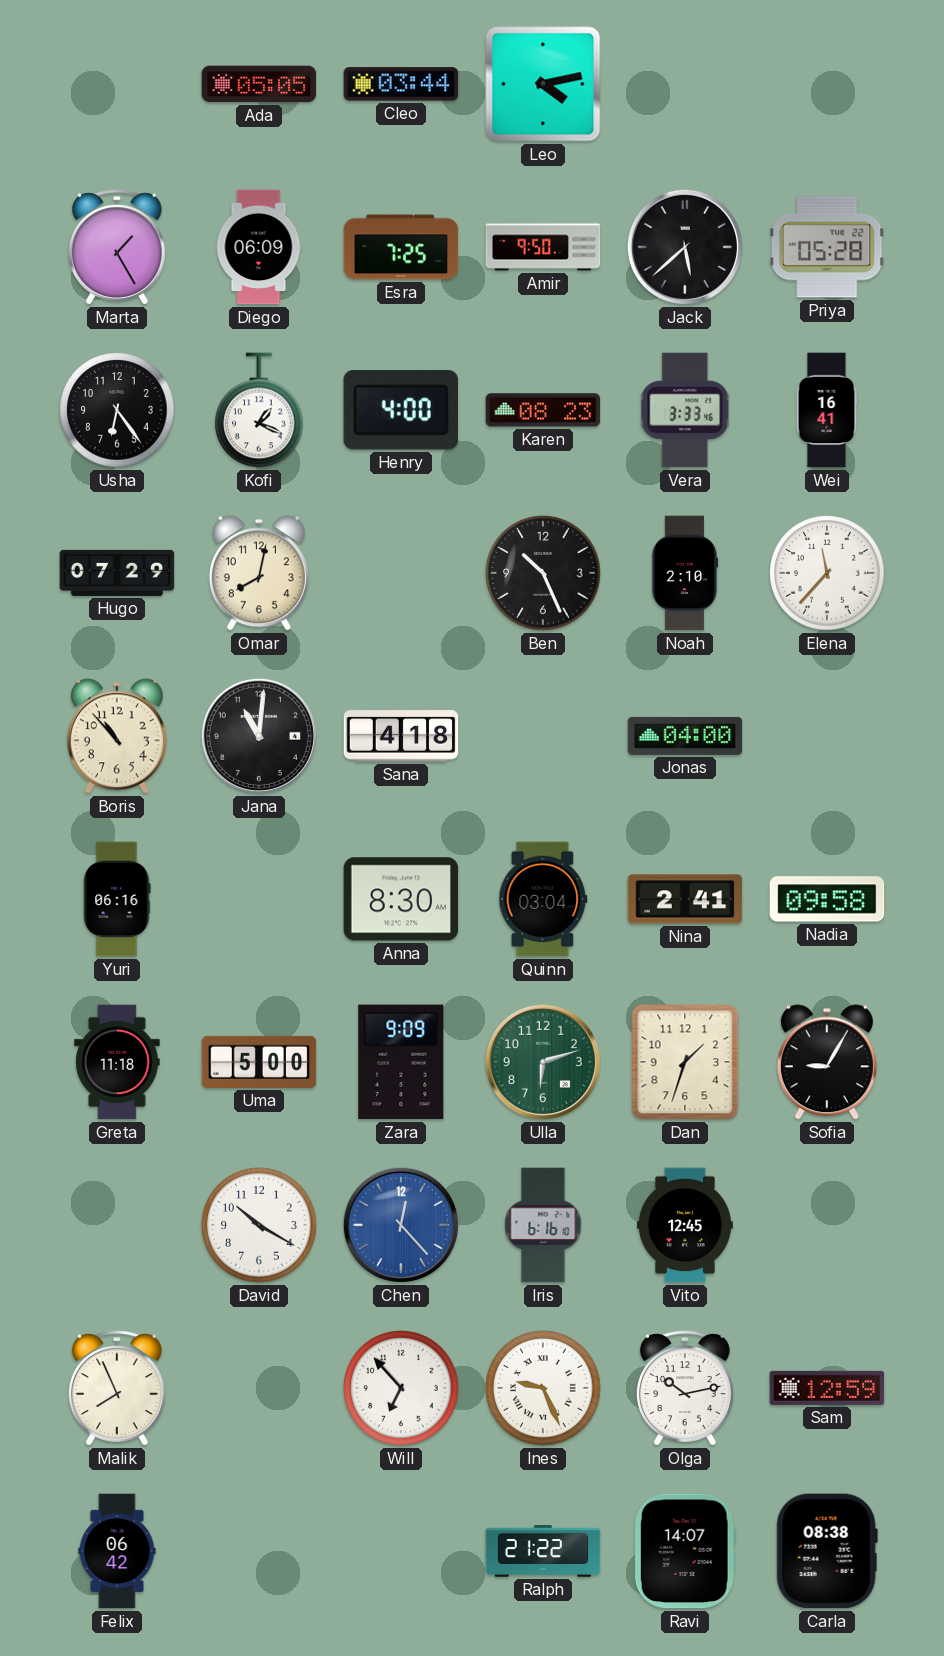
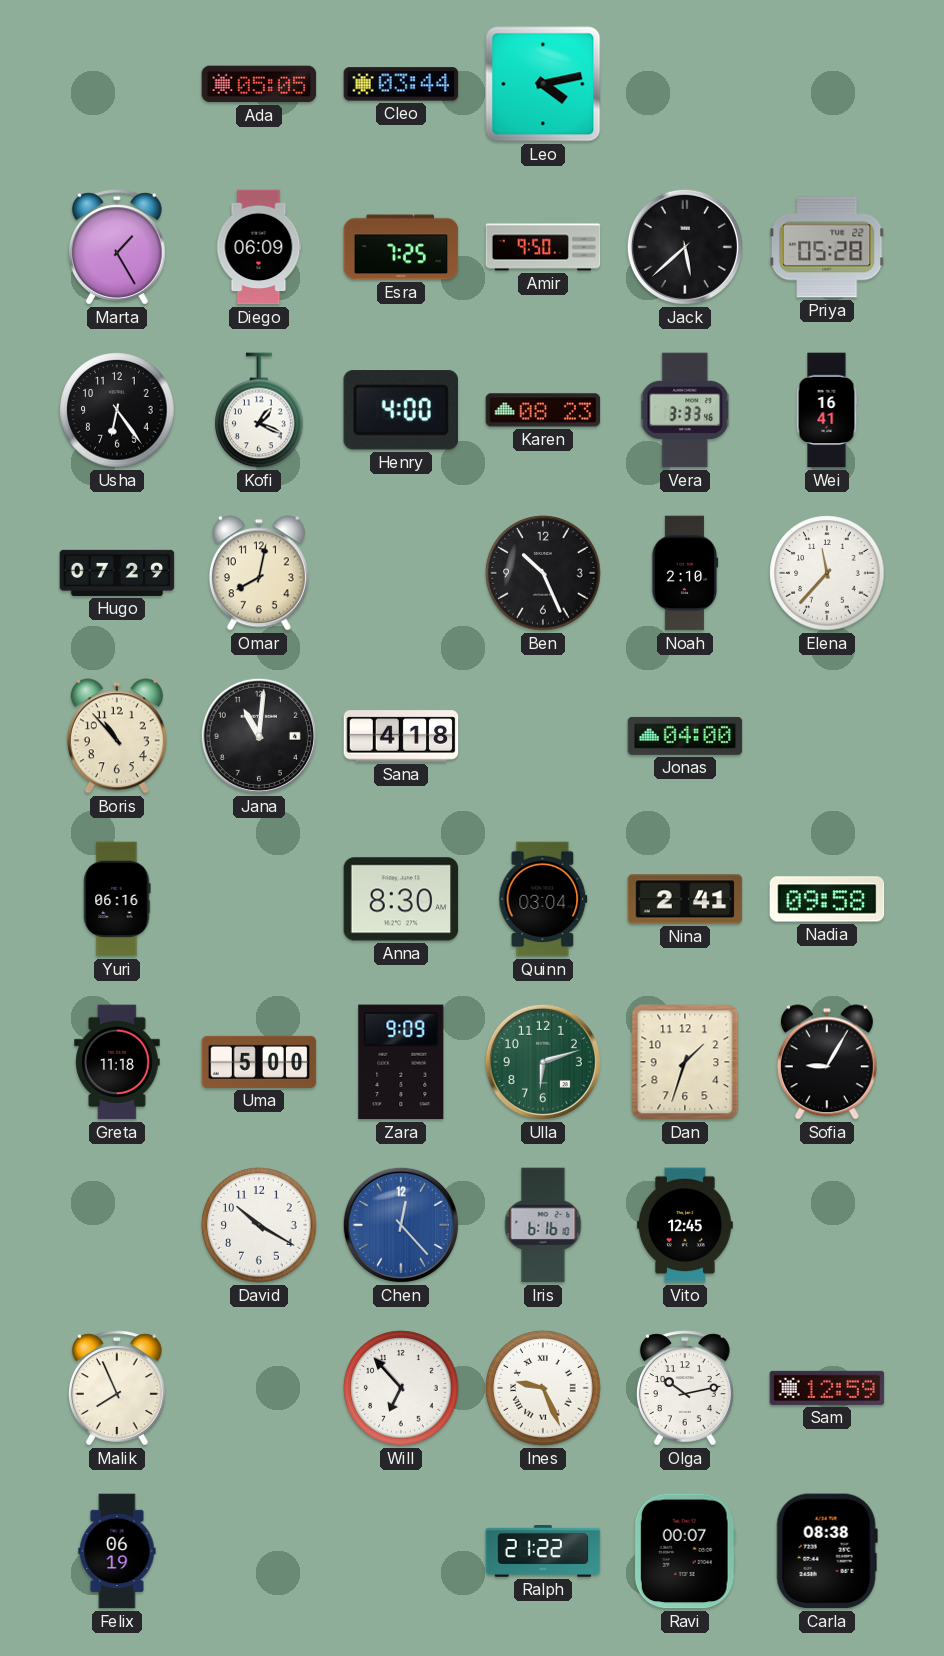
Felix: 06:42 -> 06:19 (117, 1551)
Ravi: 14:07 -> 00:07 (685, 1551)
